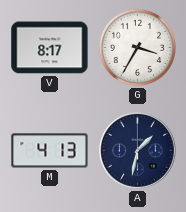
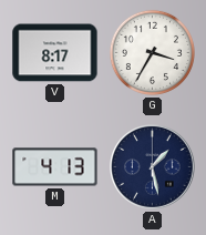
A: 1:32 -> 1:28 (153, 167)
